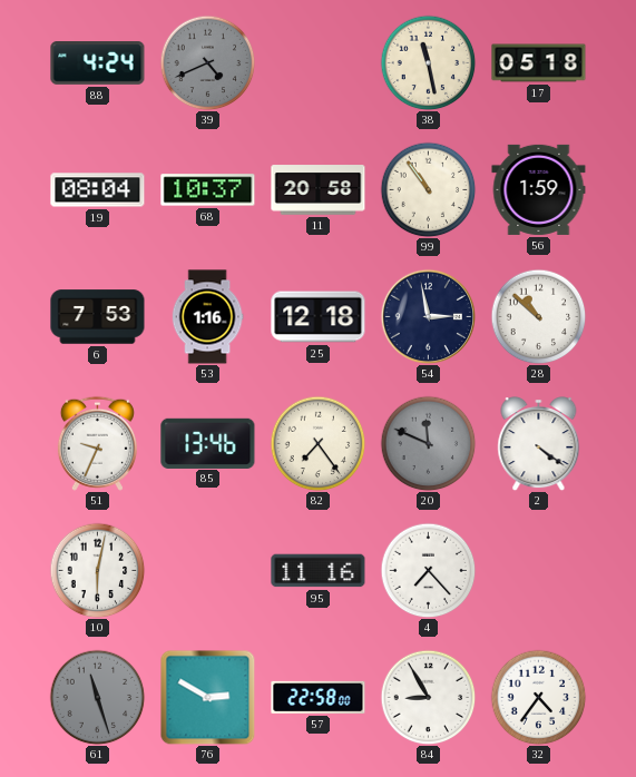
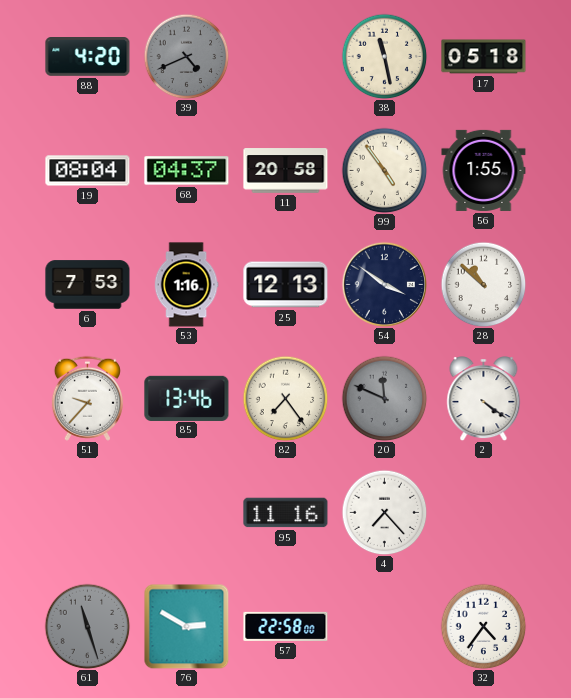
88: 4:24 -> 4:20 (88, 57)
68: 10:37 -> 04:37 (187, 171)
99: 10:54 -> 4:54 (384, 170)
56: 1:59 -> 1:55 (484, 170)
25: 12:18 -> 12:13 (286, 285)
54: 2:58 -> 3:51 (384, 284)
51: 9:34 -> 9:37 (87, 398)
10: 6:02 -> none (97, 570)
84: 8:55 -> none (428, 697)
